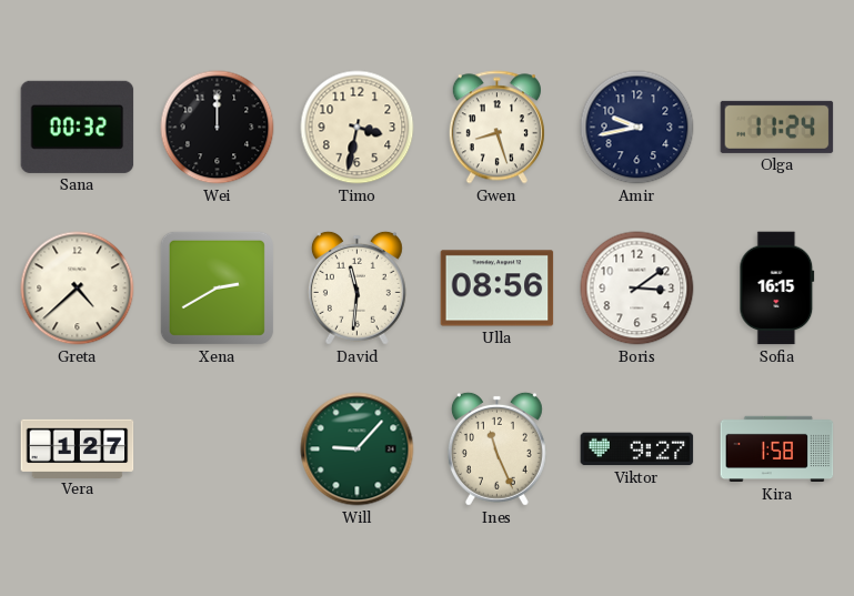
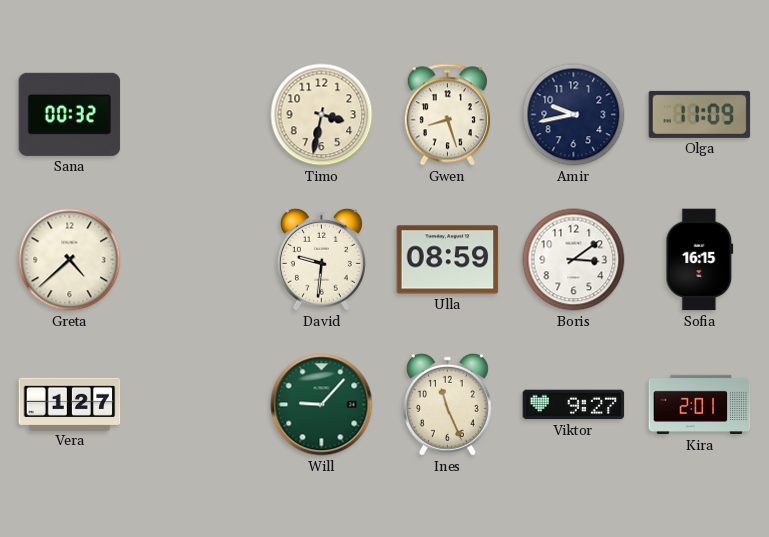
Wei: 12:00 -> none (218, 128)
Olga: 11:24 -> 11:09 (700, 114)
Xena: 2:40 -> none (217, 287)
David: 11:31 -> 9:31 (321, 259)
Ulla: 08:56 -> 08:59 (448, 260)
Kira: 1:58 -> 2:01 (700, 405)
